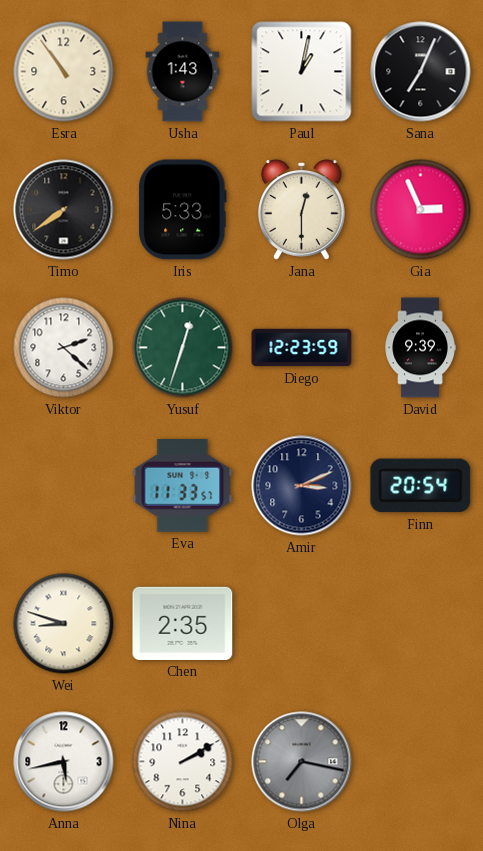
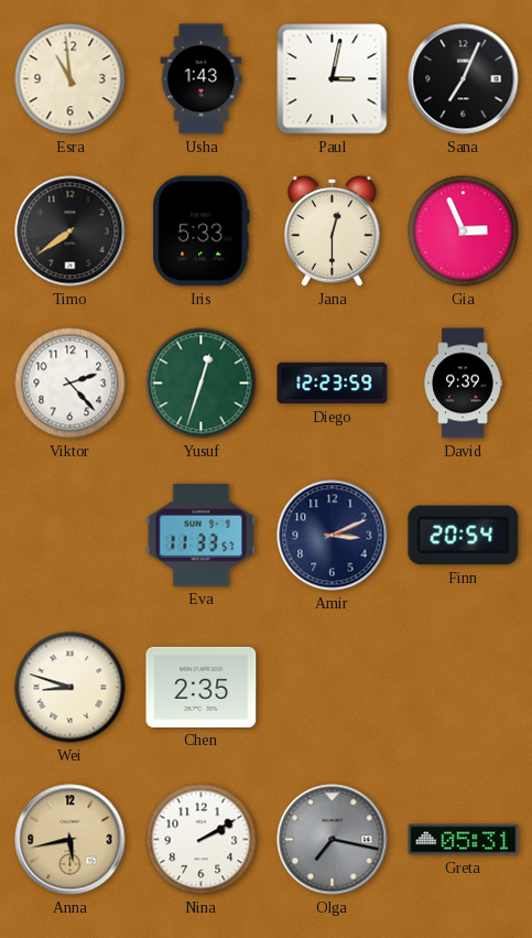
Esra: 10:54 -> 10:59 (70, 79)
Paul: 1:02 -> 3:02 (333, 79)
Viktor: 2:22 -> 2:23 (70, 384)
Anna dial: white -> champagne (70, 840)
Greta: none -> 05:31 (464, 840)
